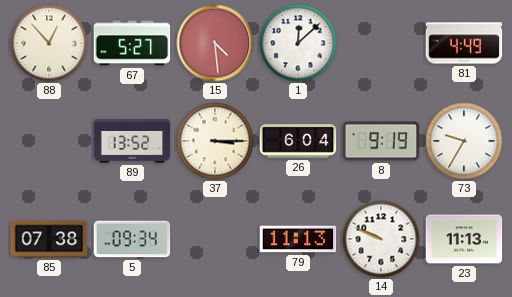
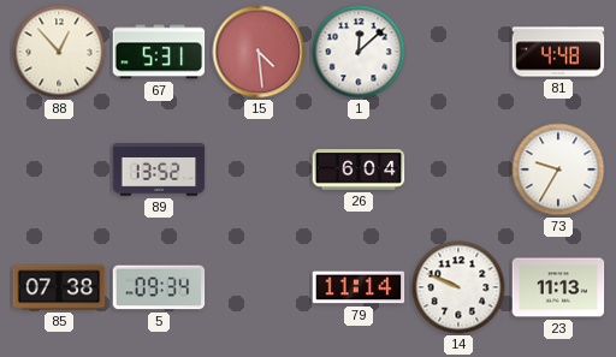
67: 5:27 -> 5:31 (159, 52)
81: 4:49 -> 4:48 (558, 52)
37: 3:15 -> none (215, 141)
8: 9:19 -> none (381, 141)
79: 11:13 -> 11:14 (359, 287)
